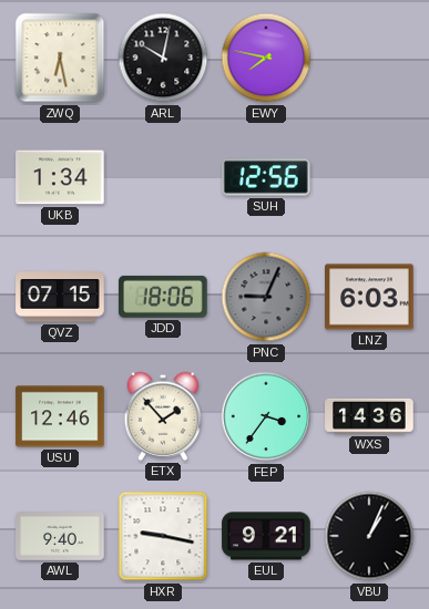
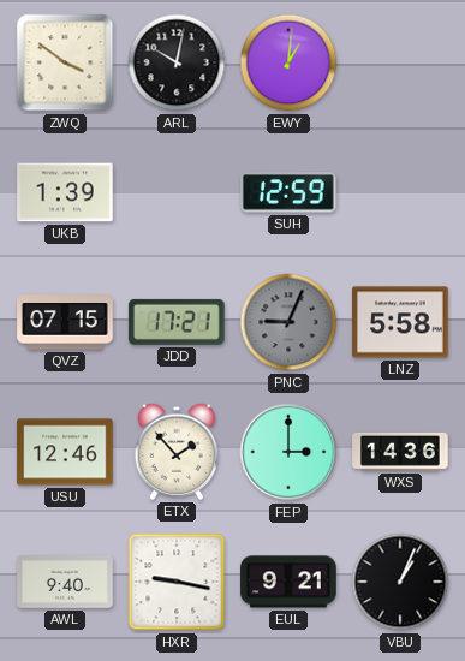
ZWQ: 6:28 -> 3:51 (65, 62)
EWY: 7:47 -> 1:01 (288, 62)
UKB: 1:34 -> 1:39 (65, 192)
SUH: 12:56 -> 12:59 (290, 192)
JDD: 18:06 -> 17:21 (178, 322)
LNZ: 6:03 -> 5:58 (400, 322)
FEP: 3:36 -> 3:00 (288, 452)
